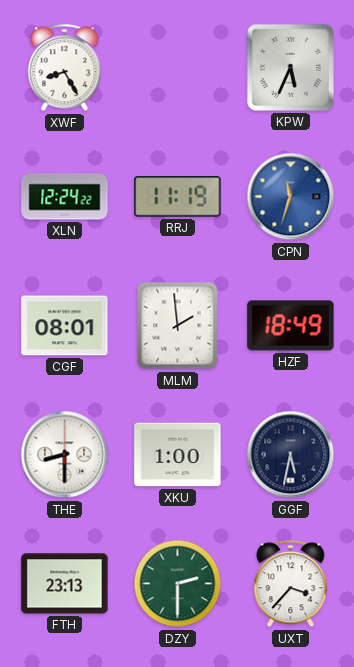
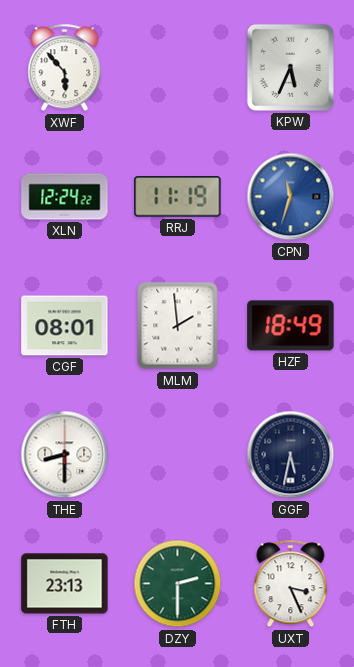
XWF: 8:25 -> 5:53 (65, 68)
XKU: 1:00 -> none (178, 455)
UXT: 3:37 -> 3:26 (291, 584)
